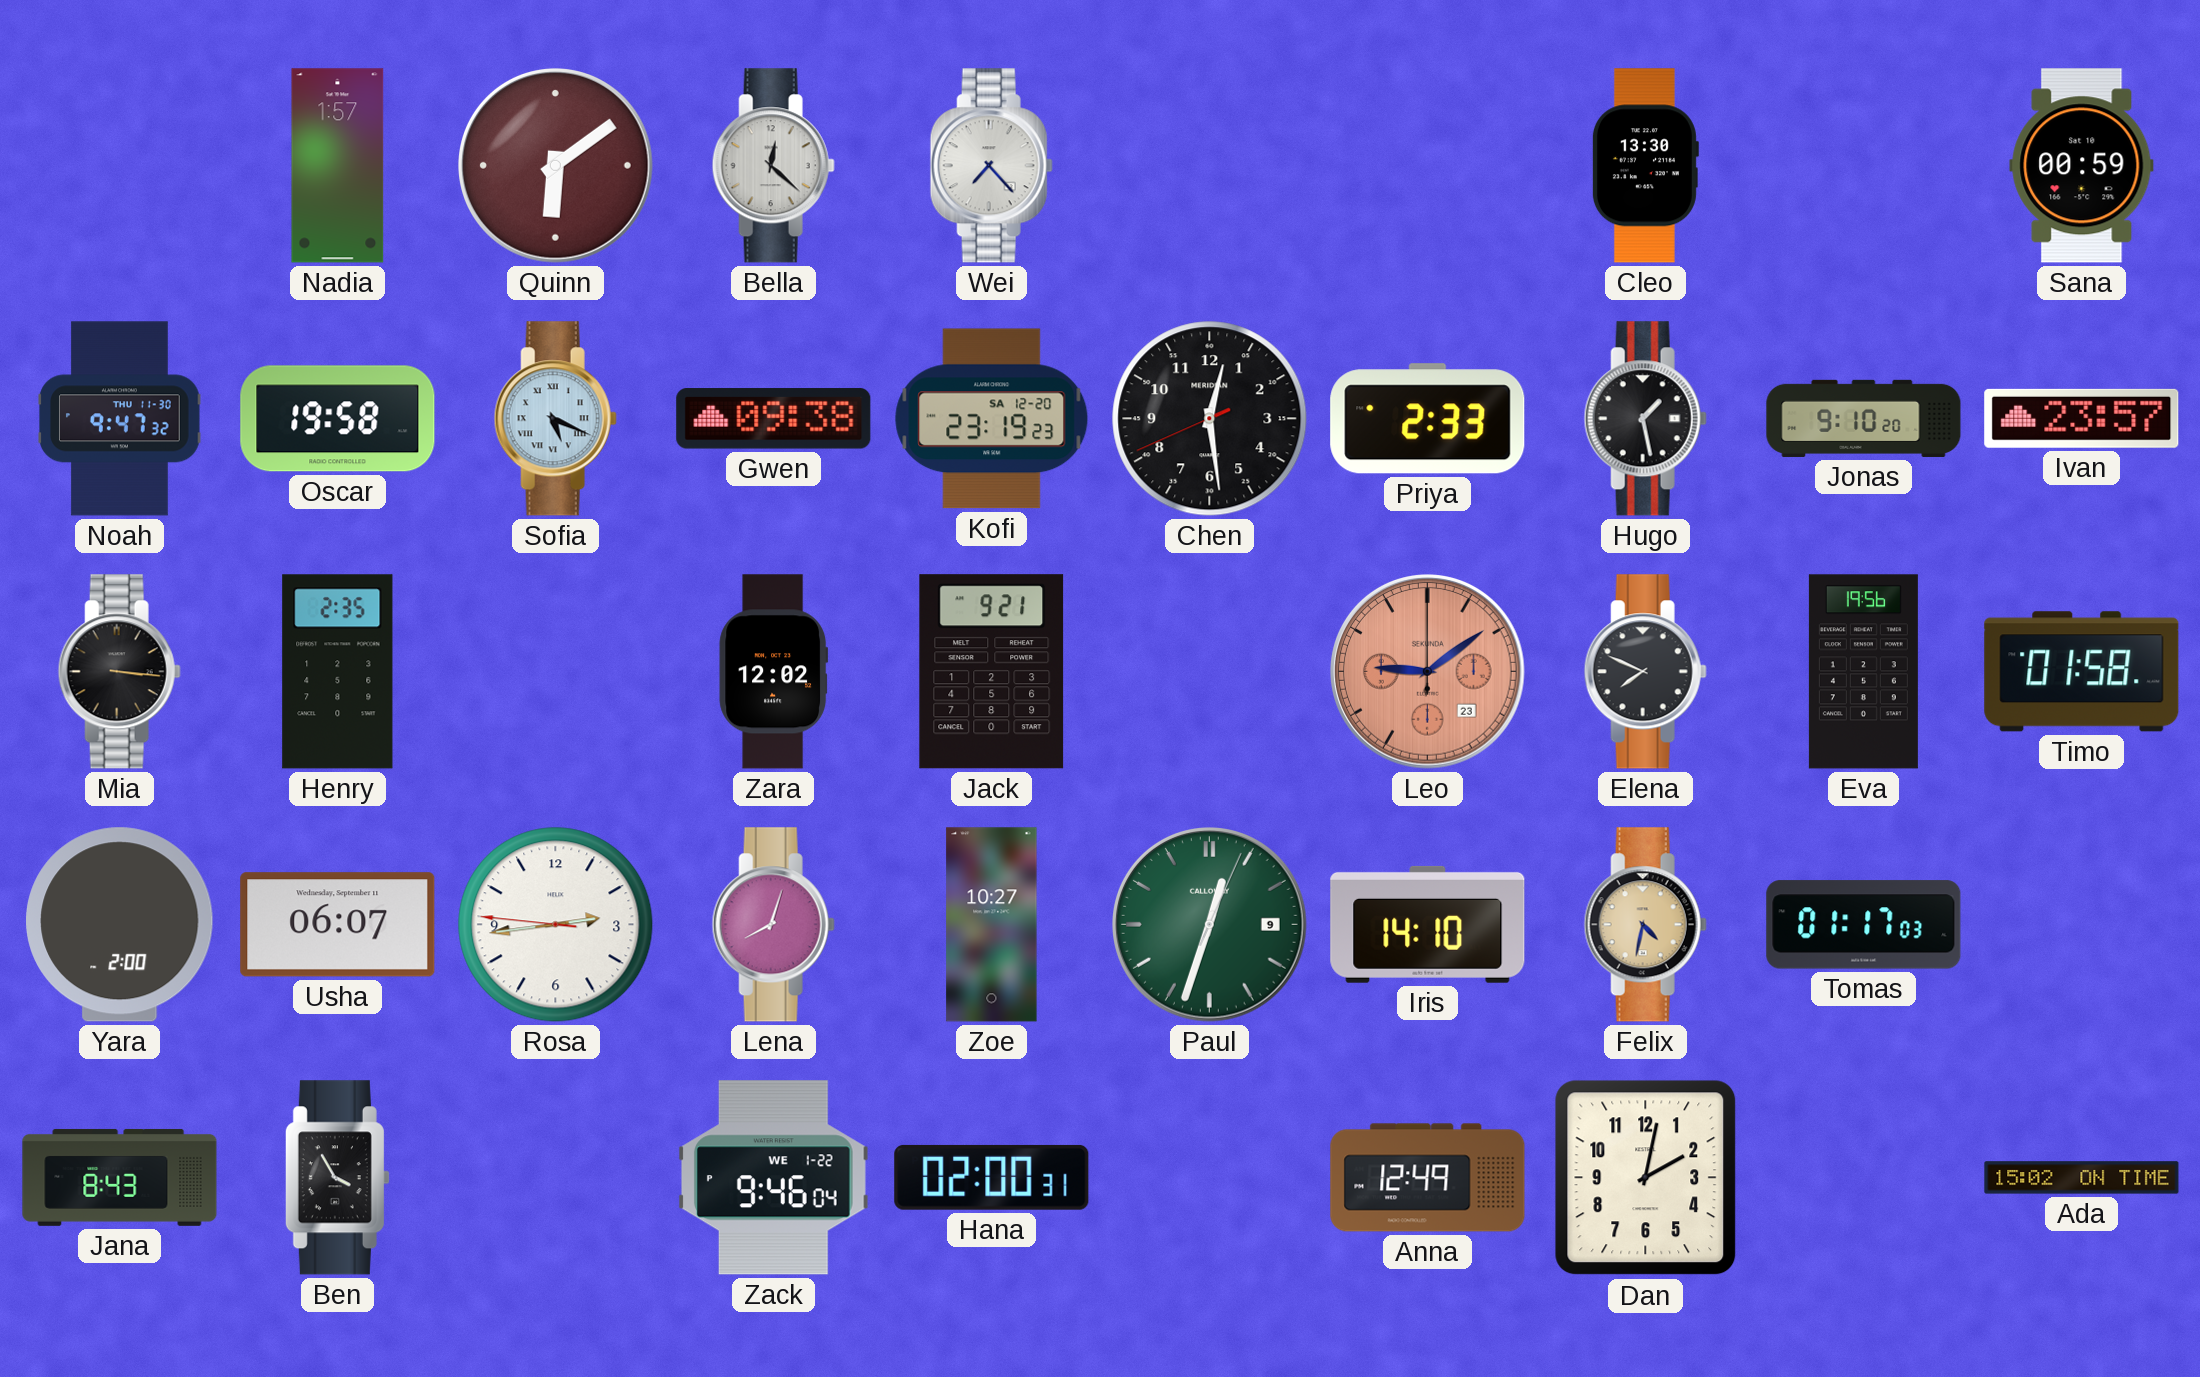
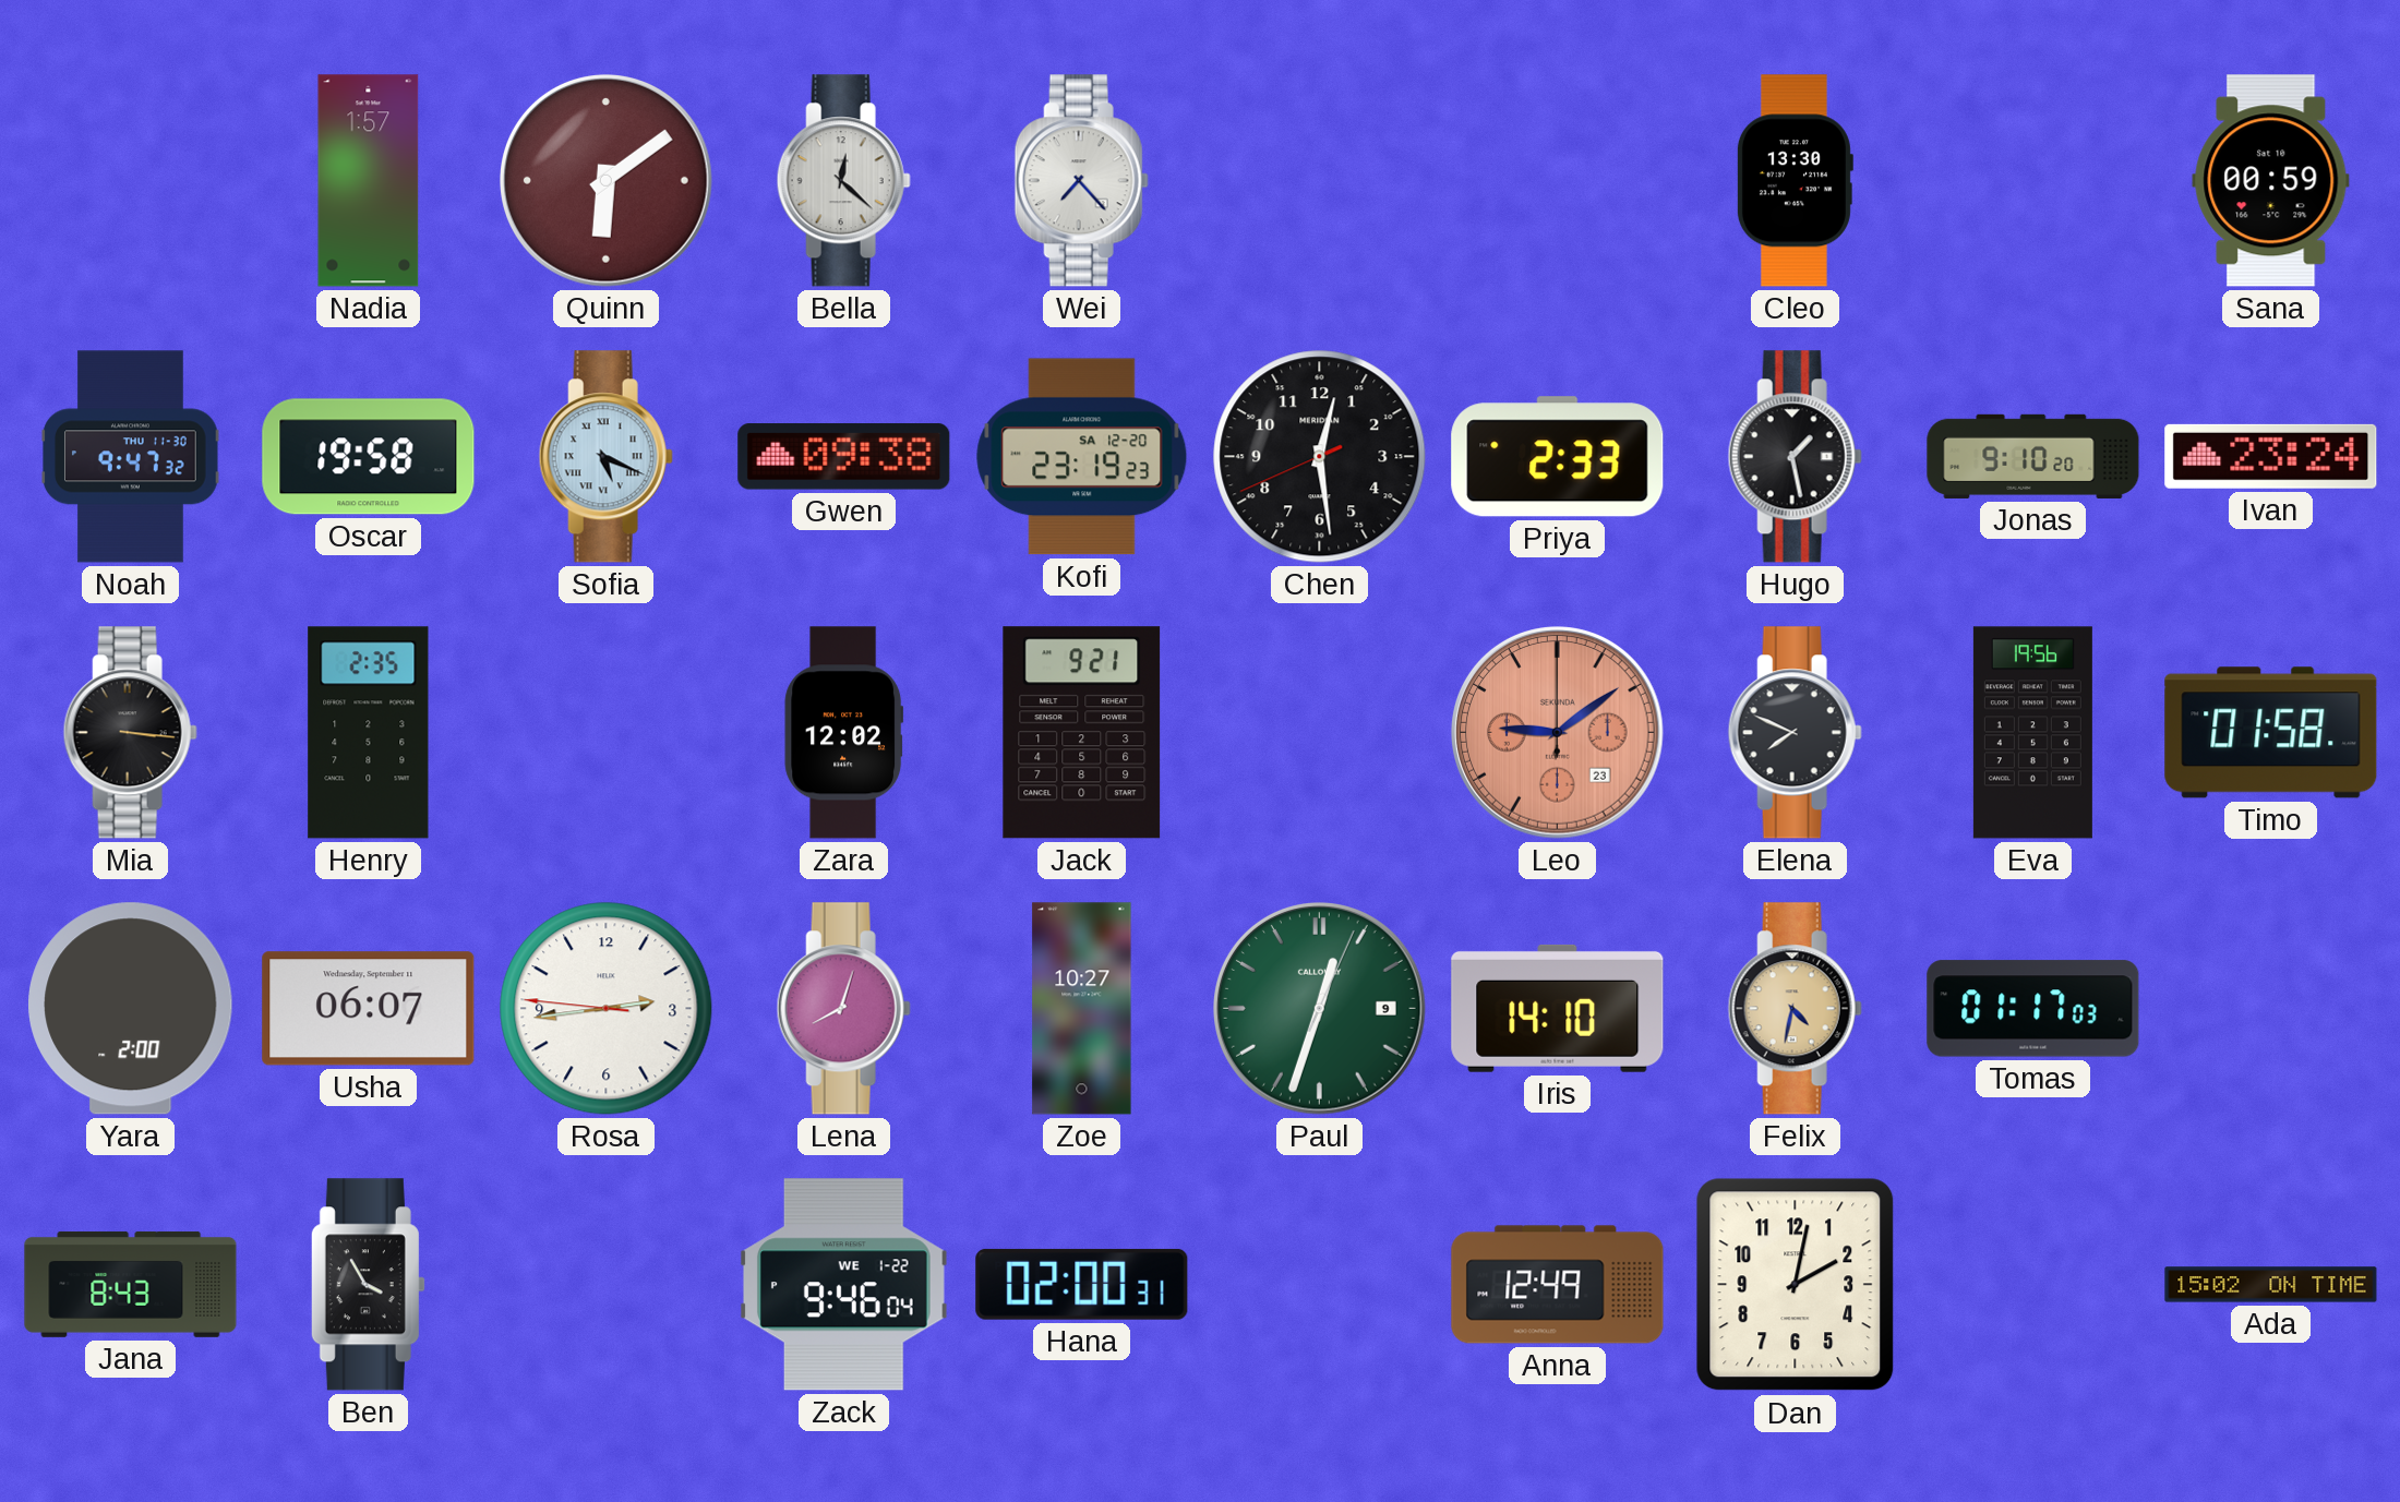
Ivan: 23:57 -> 23:24 (2271, 456)
